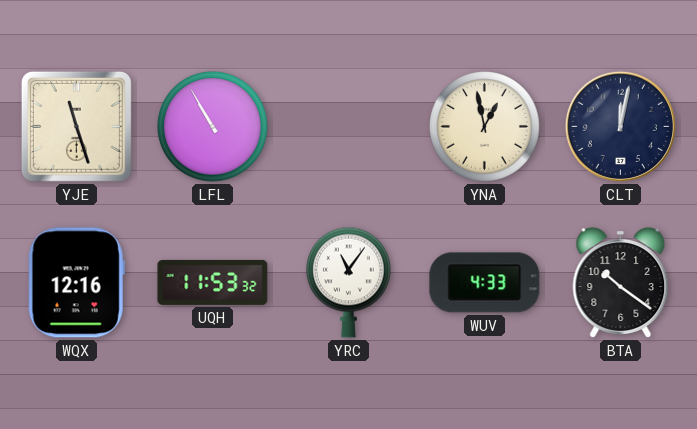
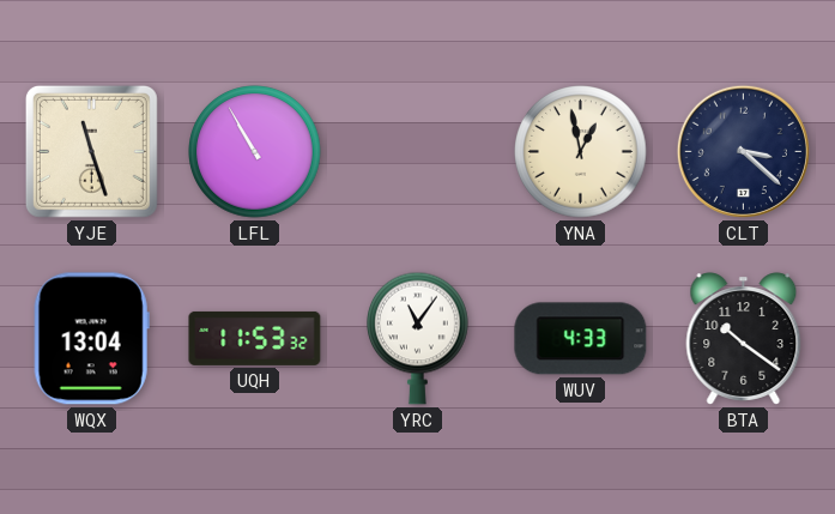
CLT: 12:02 -> 3:22 (743, 151)
WQX: 12:16 -> 13:04 (91, 339)
